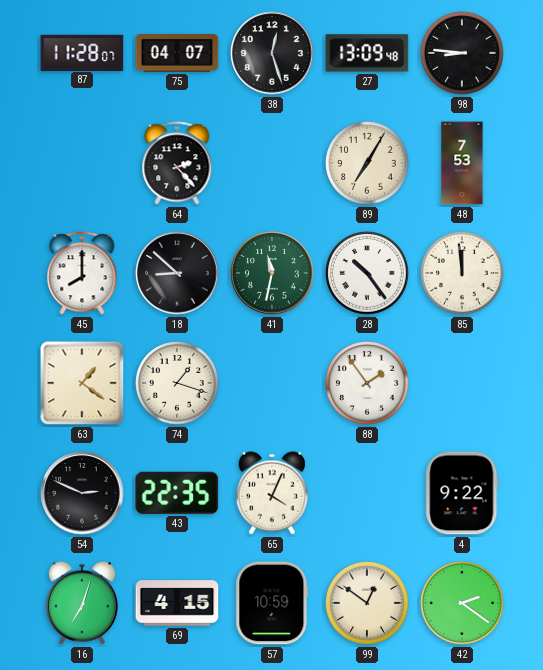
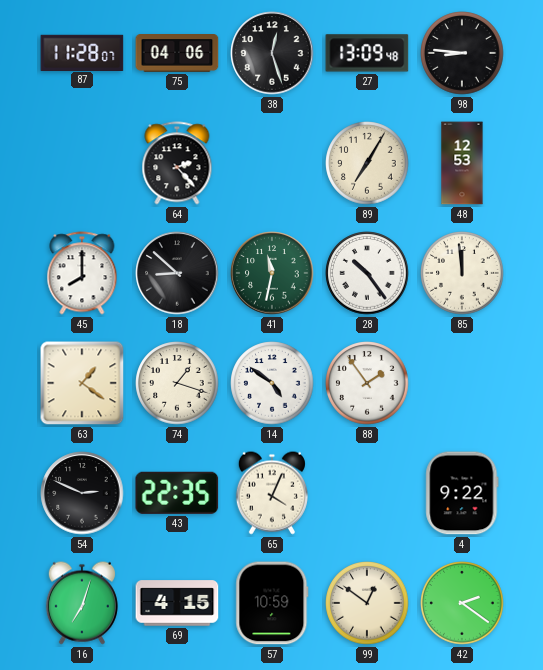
75: 04:07 -> 04:06 (177, 54)
48: 7:53 -> 12:53 (462, 163)
14: none -> 4:51 (272, 383)
